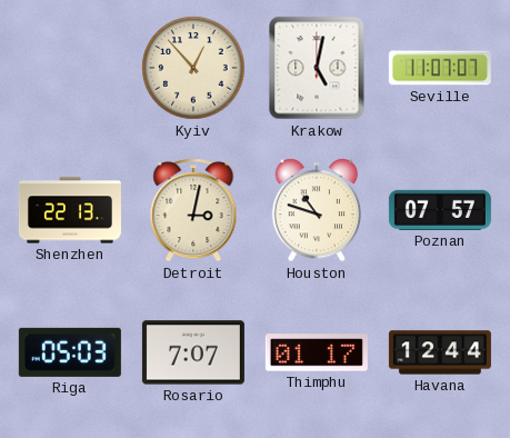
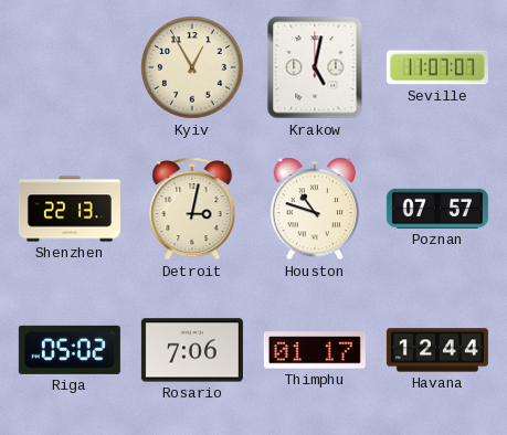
Kyiv: 12:53 -> 12:55 (192, 67)
Riga: 05:03 -> 05:02 (70, 350)
Rosario: 7:07 -> 7:06 (192, 350)
